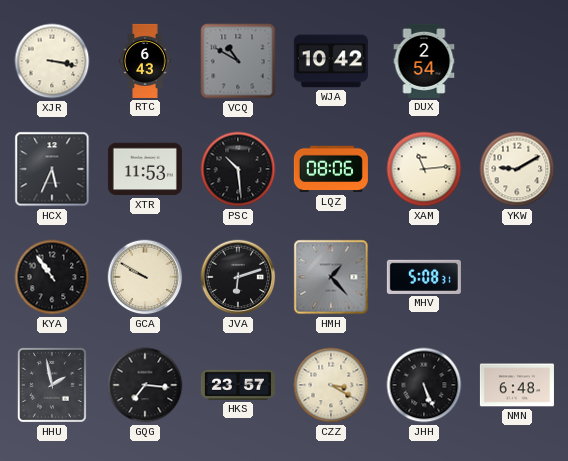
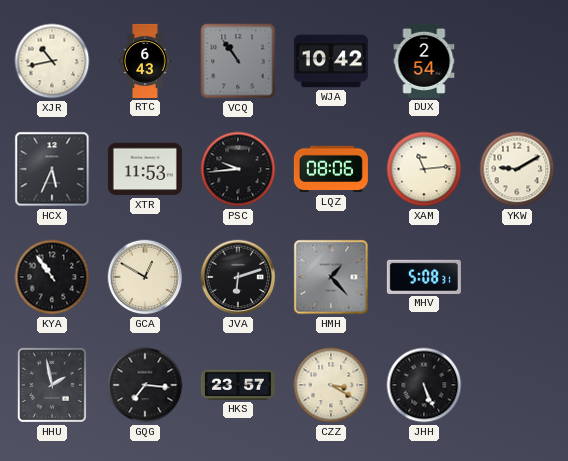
XJR: 3:17 -> 10:43 (52, 61)
VCQ: 10:50 -> 10:54 (238, 61)
PSC: 10:29 -> 9:44 (238, 169)
GCA: 9:50 -> 12:50 (145, 277)
NMN: 6:48 -> none (517, 385)
